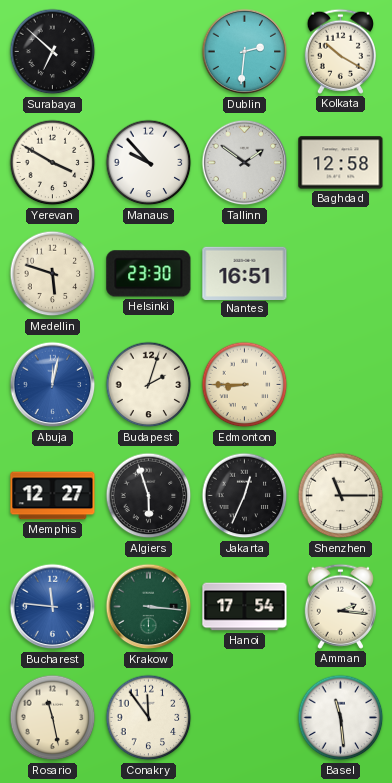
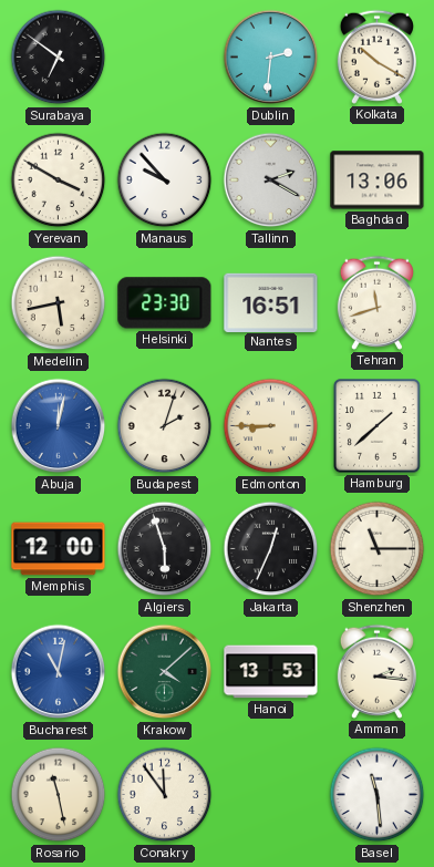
Surabaya: 6:52 -> 6:51 (59, 58)
Tallinn: 1:51 -> 2:20 (271, 180)
Baghdad: 12:58 -> 13:06 (378, 180)
Medellin: 5:48 -> 5:43 (59, 303)
Tehran: none -> 11:42 (376, 302)
Hamburg: none -> 1:38 (378, 426)
Memphis: 12:27 -> 12:00 (59, 549)
Bucharest: 11:46 -> 11:02 (59, 672)
Krakow: 3:16 -> 4:08 (165, 672)
Hanoi: 17:54 -> 13:53 (271, 672)
